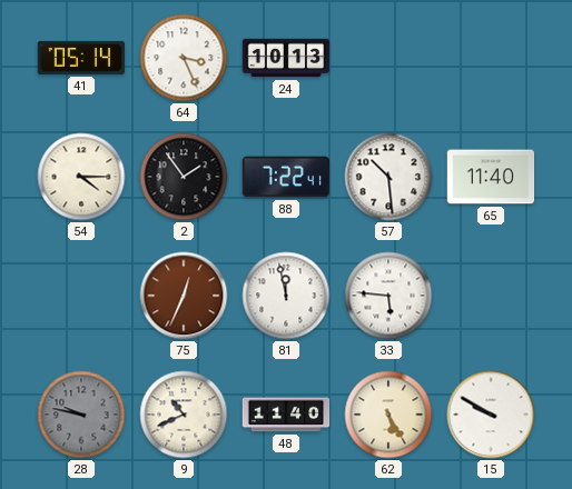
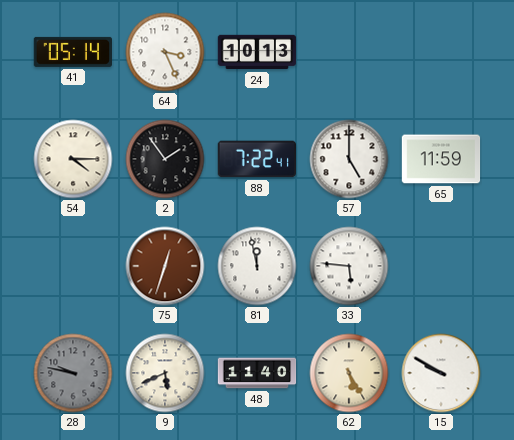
57: 10:29 -> 5:00 (349, 159)
65: 11:40 -> 11:59 (441, 159)
75: 12:34 -> 12:33 (165, 266)
9: 10:41 -> 5:41 (165, 373)
